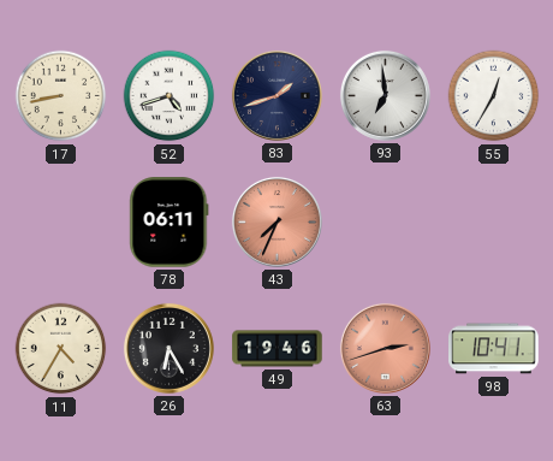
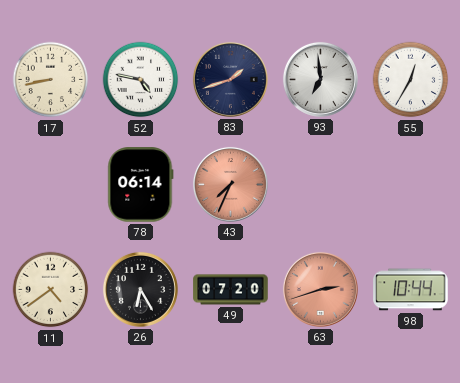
52: 4:42 -> 4:47 (141, 80)
78: 06:11 -> 06:14 (141, 185)
11: 4:35 -> 4:39 (51, 290)
49: 19:46 -> 07:20 (231, 290)
98: 10:41 -> 10:44 (411, 290)
